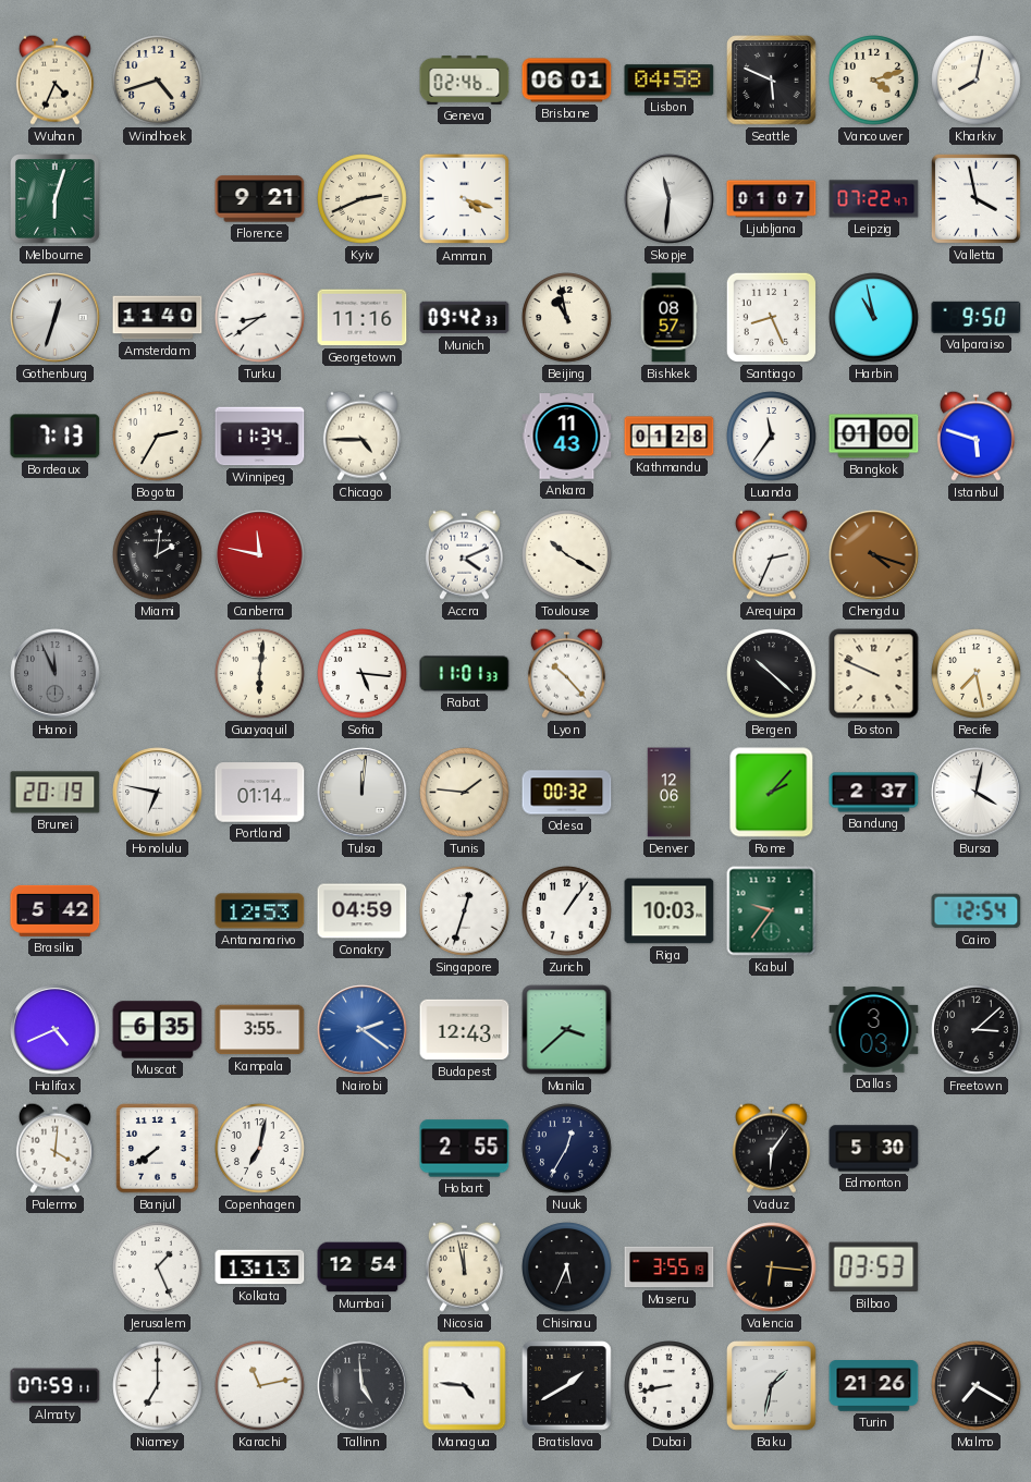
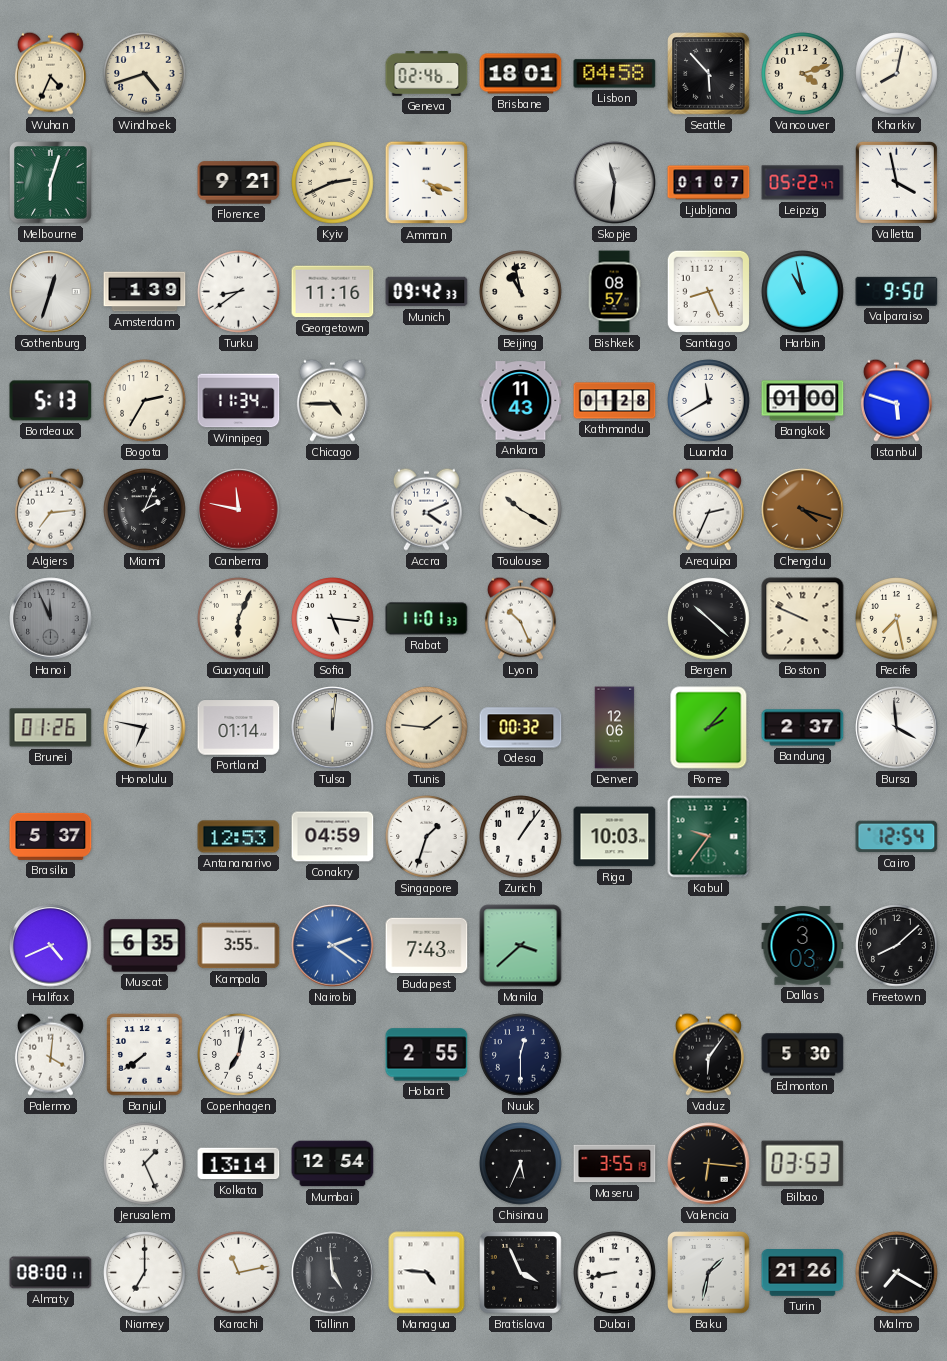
Brisbane: 06:01 -> 18:01 (521, 74)
Seattle: 5:49 -> 5:53 (709, 74)
Leipzig: 07:22 -> 05:22 (803, 183)
Amsterdam: 11:40 -> 1:39 (145, 292)
Bordeaux: 7:13 -> 5:13 (51, 401)
Luanda: 11:36 -> 11:40 (709, 401)
Algiers: none -> 7:14 (50, 509)
Miami: 2:01 -> 2:04 (145, 510)
Guayaquil: 6:01 -> 6:04 (239, 619)
Lyon: 10:23 -> 10:26 (520, 618)
Brunei: 20:19 -> 01:26 (51, 728)
Bursa: 4:02 -> 3:59 (897, 728)
Brasilia: 5:42 -> 5:37 (51, 836)
Singapore: 12:33 -> 1:33 (427, 837)
Budapest: 12:43 -> 7:43 (427, 946)
Freetown: 3:08 -> 8:08 (897, 946)
Nuuk: 12:35 -> 12:30 (521, 1055)
Kolkata: 13:13 -> 13:14 (239, 1164)
Nicosia: 11:58 -> none (464, 1266)
Almaty: 07:59 -> 08:00 (51, 1273)
Bratislava: 1:40 -> 3:56 (521, 1273)
